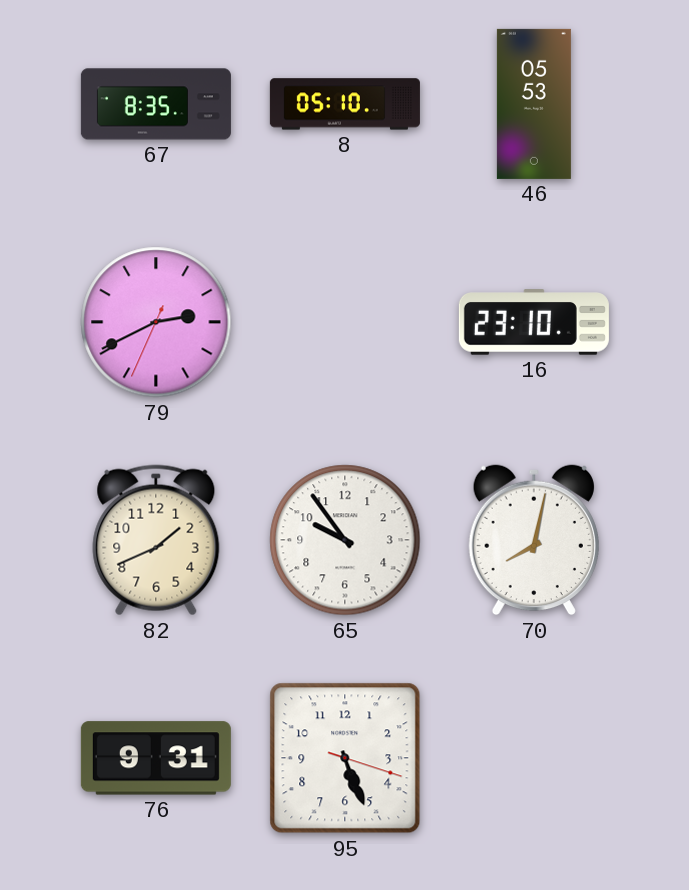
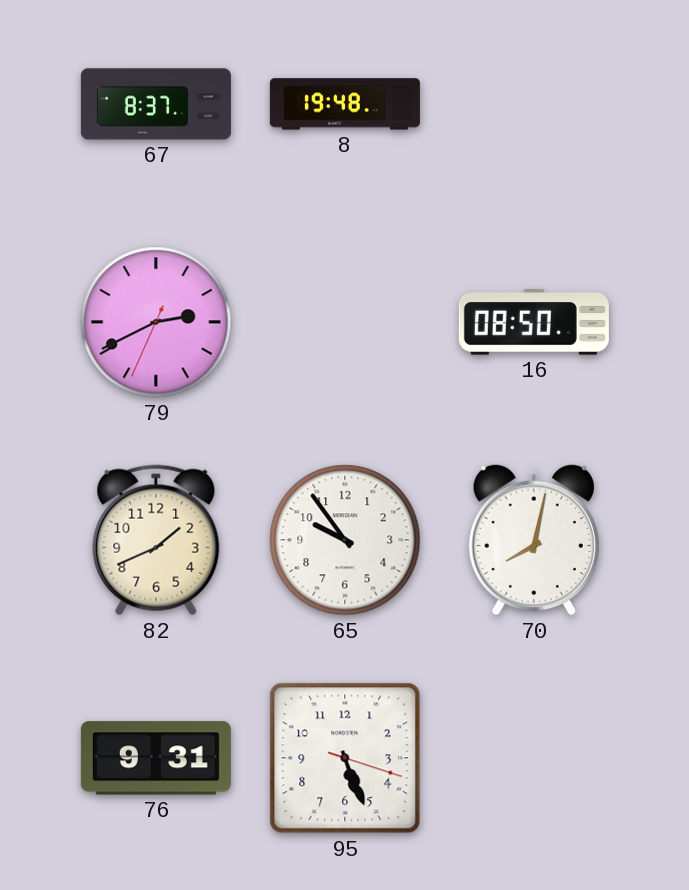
67: 8:35 -> 8:37 (156, 104)
8: 05:10 -> 19:48 (345, 104)
46: 05:53 -> none (534, 104)
16: 23:10 -> 08:50 (534, 322)
